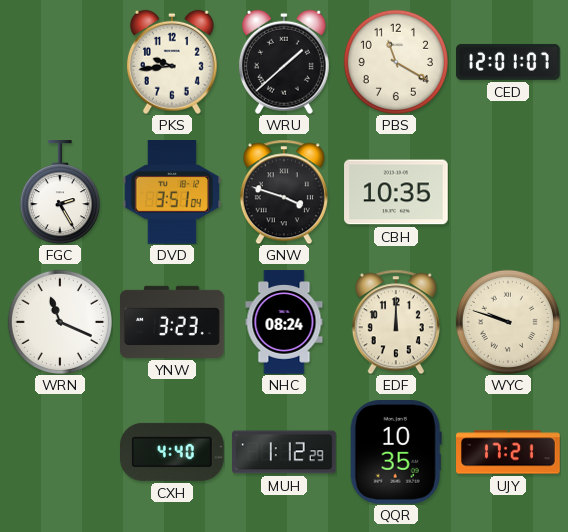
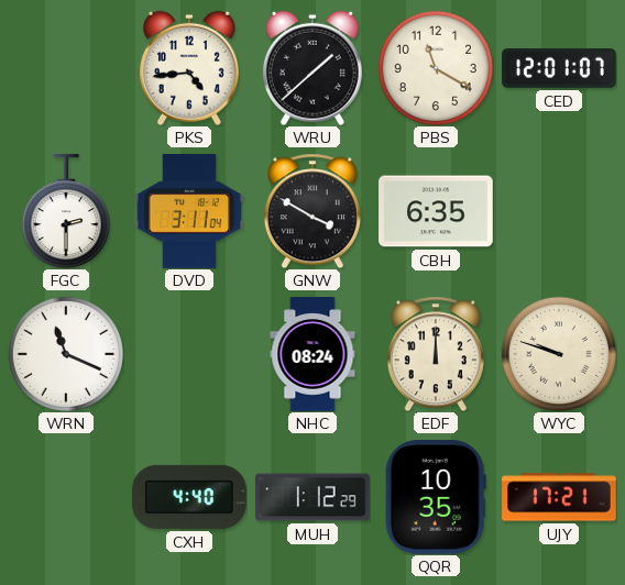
PKS: 9:44 -> 4:44 (189, 68)
FGC: 2:25 -> 2:30 (66, 211)
DVD: 3:51 -> 3:11 (188, 211)
GNW: 3:48 -> 3:50 (312, 211)
CBH: 10:35 -> 6:35 (436, 211)
YNW: 3:23 -> none (172, 322)
